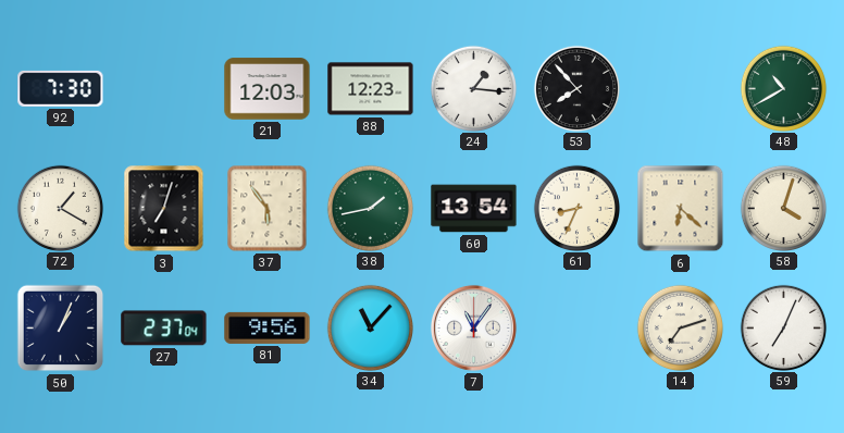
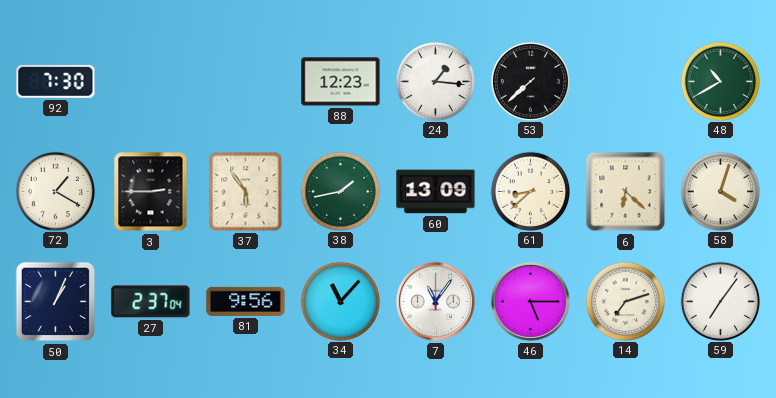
21: 12:03 -> none (268, 89)
53: 7:53 -> 7:38 (530, 81)
3: 7:03 -> 2:45 (151, 192)
60: 13:54 -> 13:09 (436, 192)
61: 8:34 -> 8:38 (530, 191)
46: none -> 5:15 (530, 301)
59: 7:04 -> 7:06 (720, 301)
